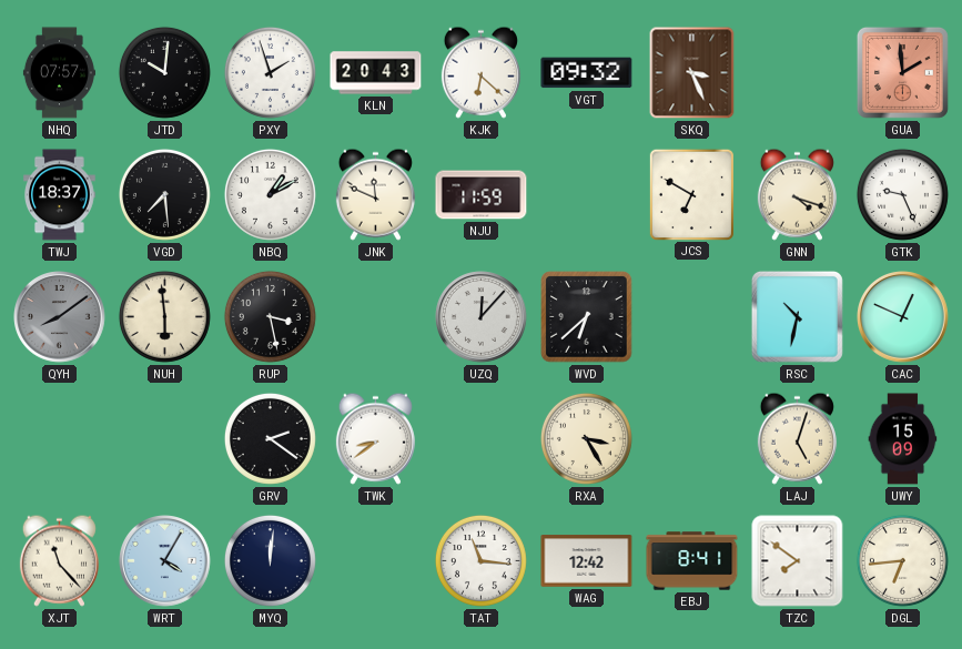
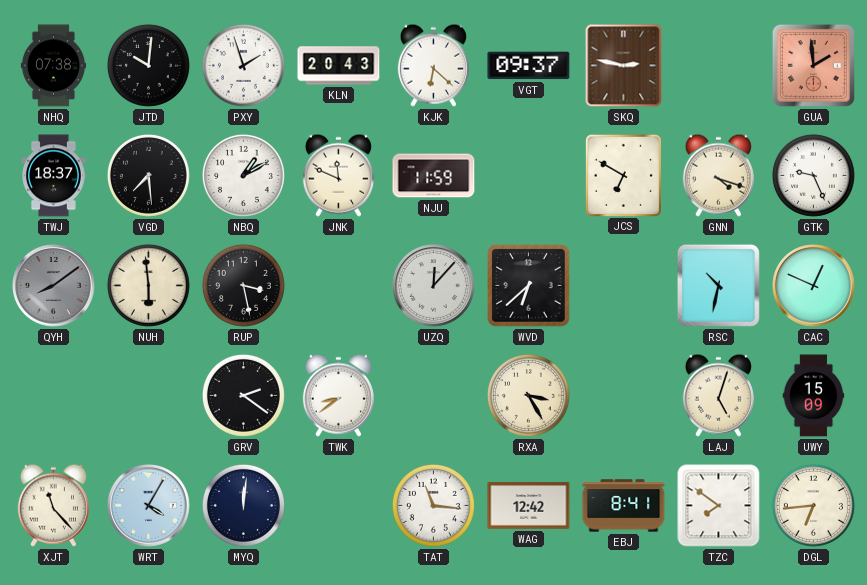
NHQ: 07:57 -> 07:38 (53, 66)
VGT: 09:32 -> 09:37 (529, 66)
SKQ: 3:26 -> 2:47 (624, 66)
